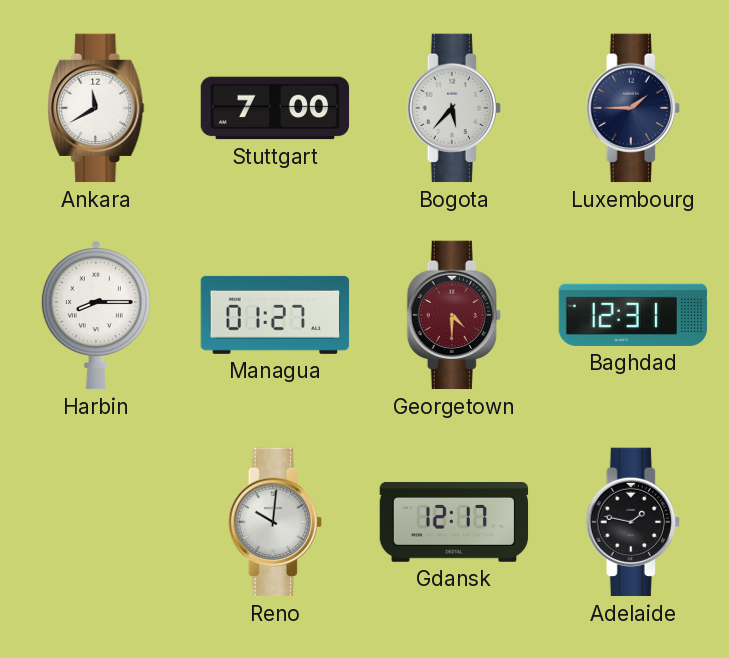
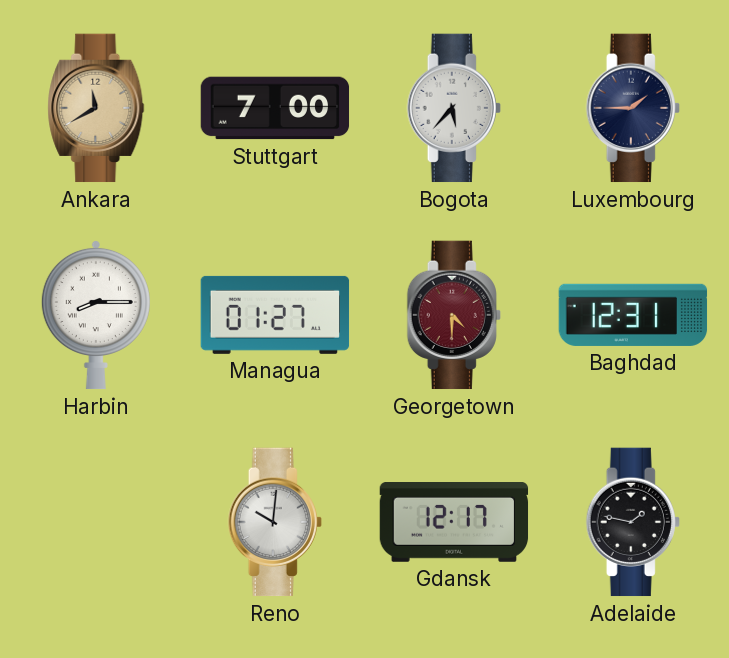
Ankara dial: white -> champagne (96, 108)
